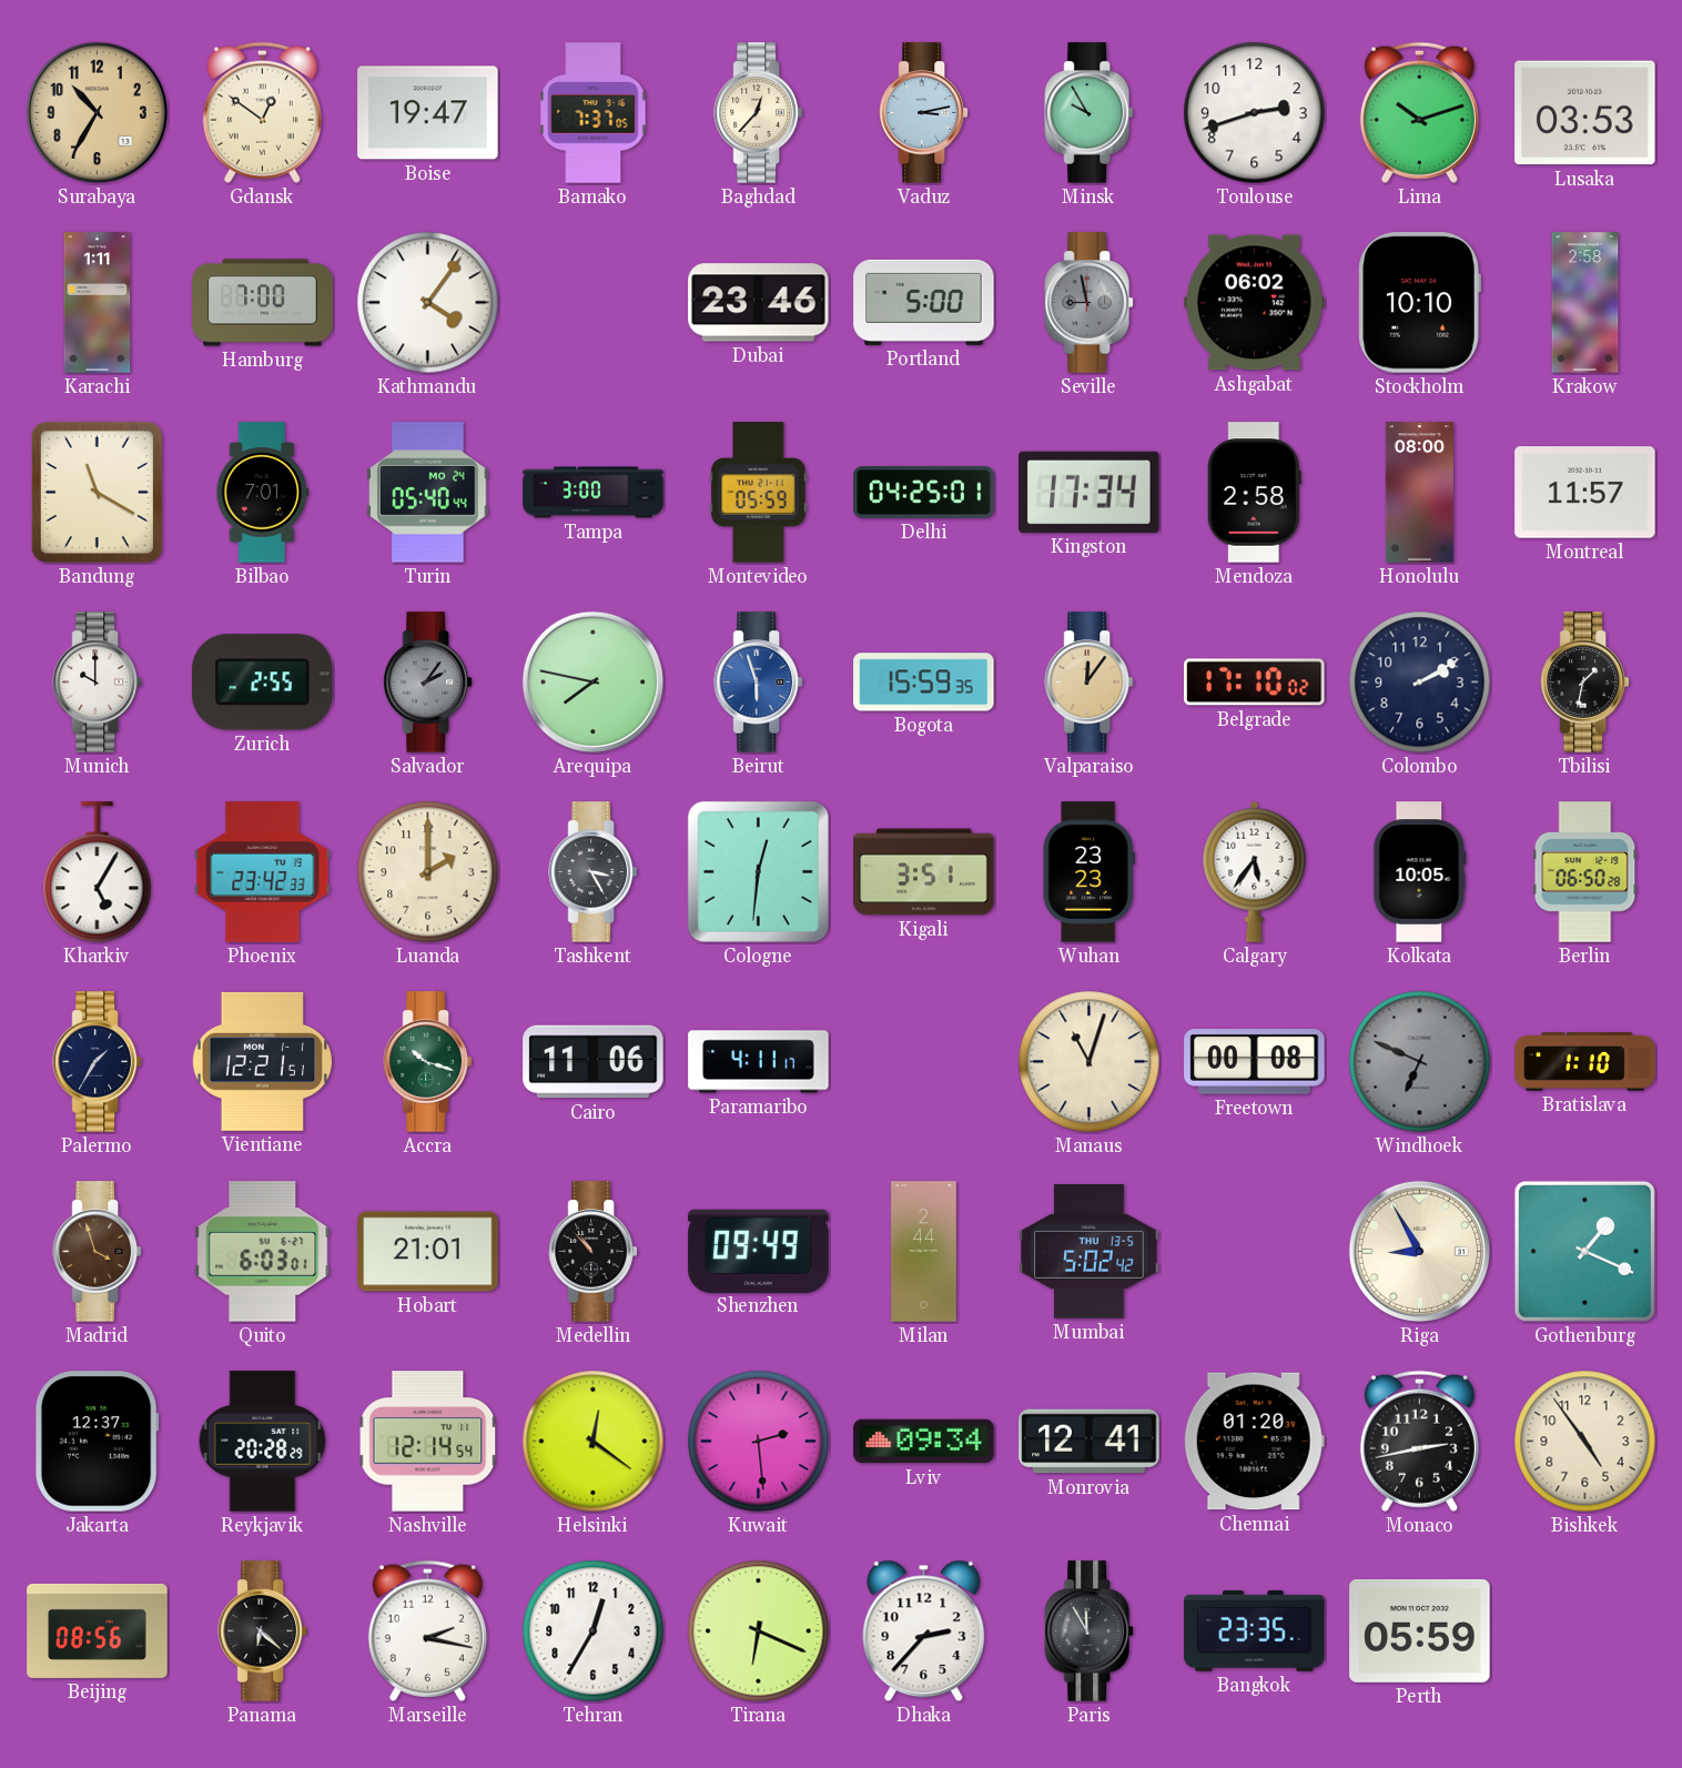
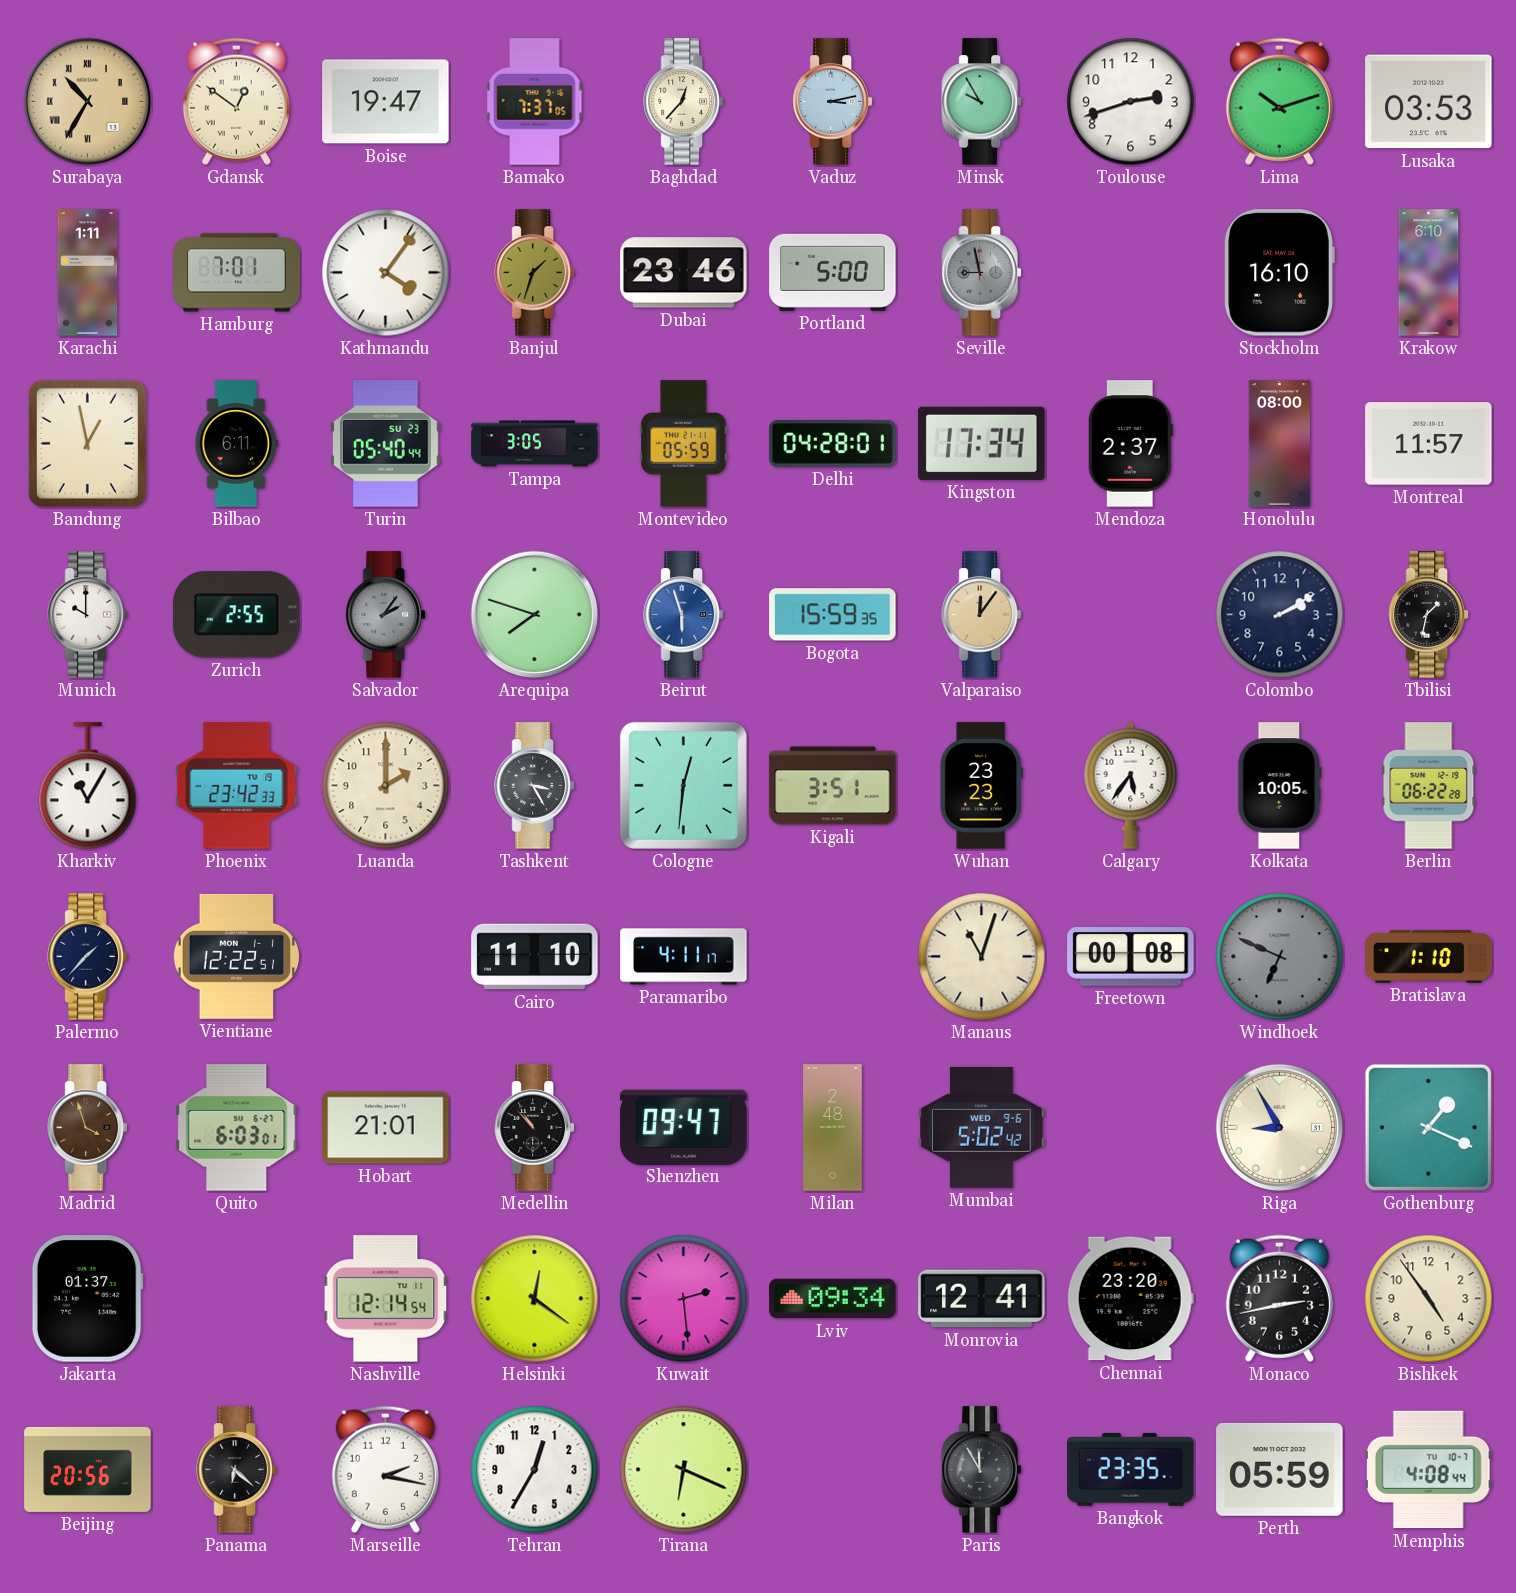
Surabaya numerals: Arabic -> Roman (87, 101)
Hamburg: 7:00 -> 7:01 (237, 273)
Banjul: none -> 1:33 (535, 273)
Ashgabat: 06:02 -> none (1255, 303)
Stockholm: 10:10 -> 16:10 (1279, 273)
Krakow: 2:58 -> 6:10 (1429, 273)
Bandung: 11:20 -> 12:58 (87, 443)
Bilbao: 7:01 -> 6:11 (237, 444)
Turin date: MO 24 -> SU 23 (386, 444)
Tampa: 3:00 -> 3:05 (535, 444)
Delhi: 04:25 -> 04:28 (833, 444)
Mendoza: 2:58 -> 2:37 (1130, 444)
Arequipa: 7:47 -> 7:48 (534, 614)
Belgrade: 17:10 -> none (1255, 683)
Kharkiv: 5:05 -> 11:05 (88, 786)
Berlin: 06:50 -> 06:22 (1429, 786)
Palermo: 1:35 -> 1:37 (88, 957)
Vientiane: 12:21 -> 12:22 (236, 956)
Accra: 10:18 -> none (428, 1062)
Cairo: 11:06 -> 11:10 (535, 957)
Shenzhen: 09:49 -> 09:47 (684, 1127)
Milan: 2:44 -> 2:48 (833, 1128)
Mumbai date: THU 13-5 -> WED 9-6 (982, 1127)
Jakarta: 12:37 -> 01:37 (87, 1299)
Reykjavik: 20:28 -> none (263, 1442)
Chennai: 01:20 -> 23:20 (1130, 1299)
Beijing: 08:56 -> 20:56 (88, 1469)
Dhaka: 2:37 -> none (924, 1631)
Memphis: none -> 4:08 (1428, 1470)
